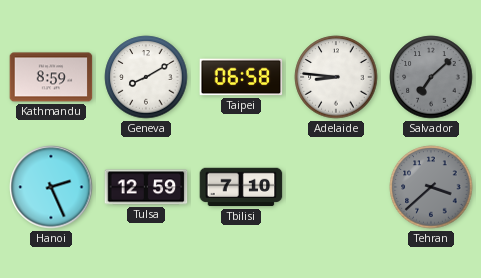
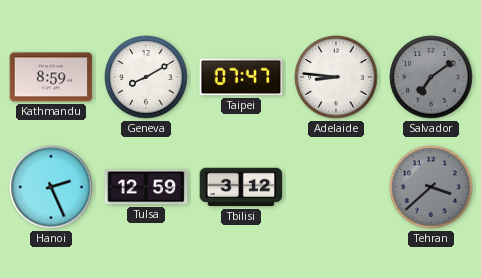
Taipei: 06:58 -> 07:47 (241, 77)
Salvador: 7:08 -> 7:09 (431, 77)
Tbilisi: 7:10 -> 3:12 (241, 187)
